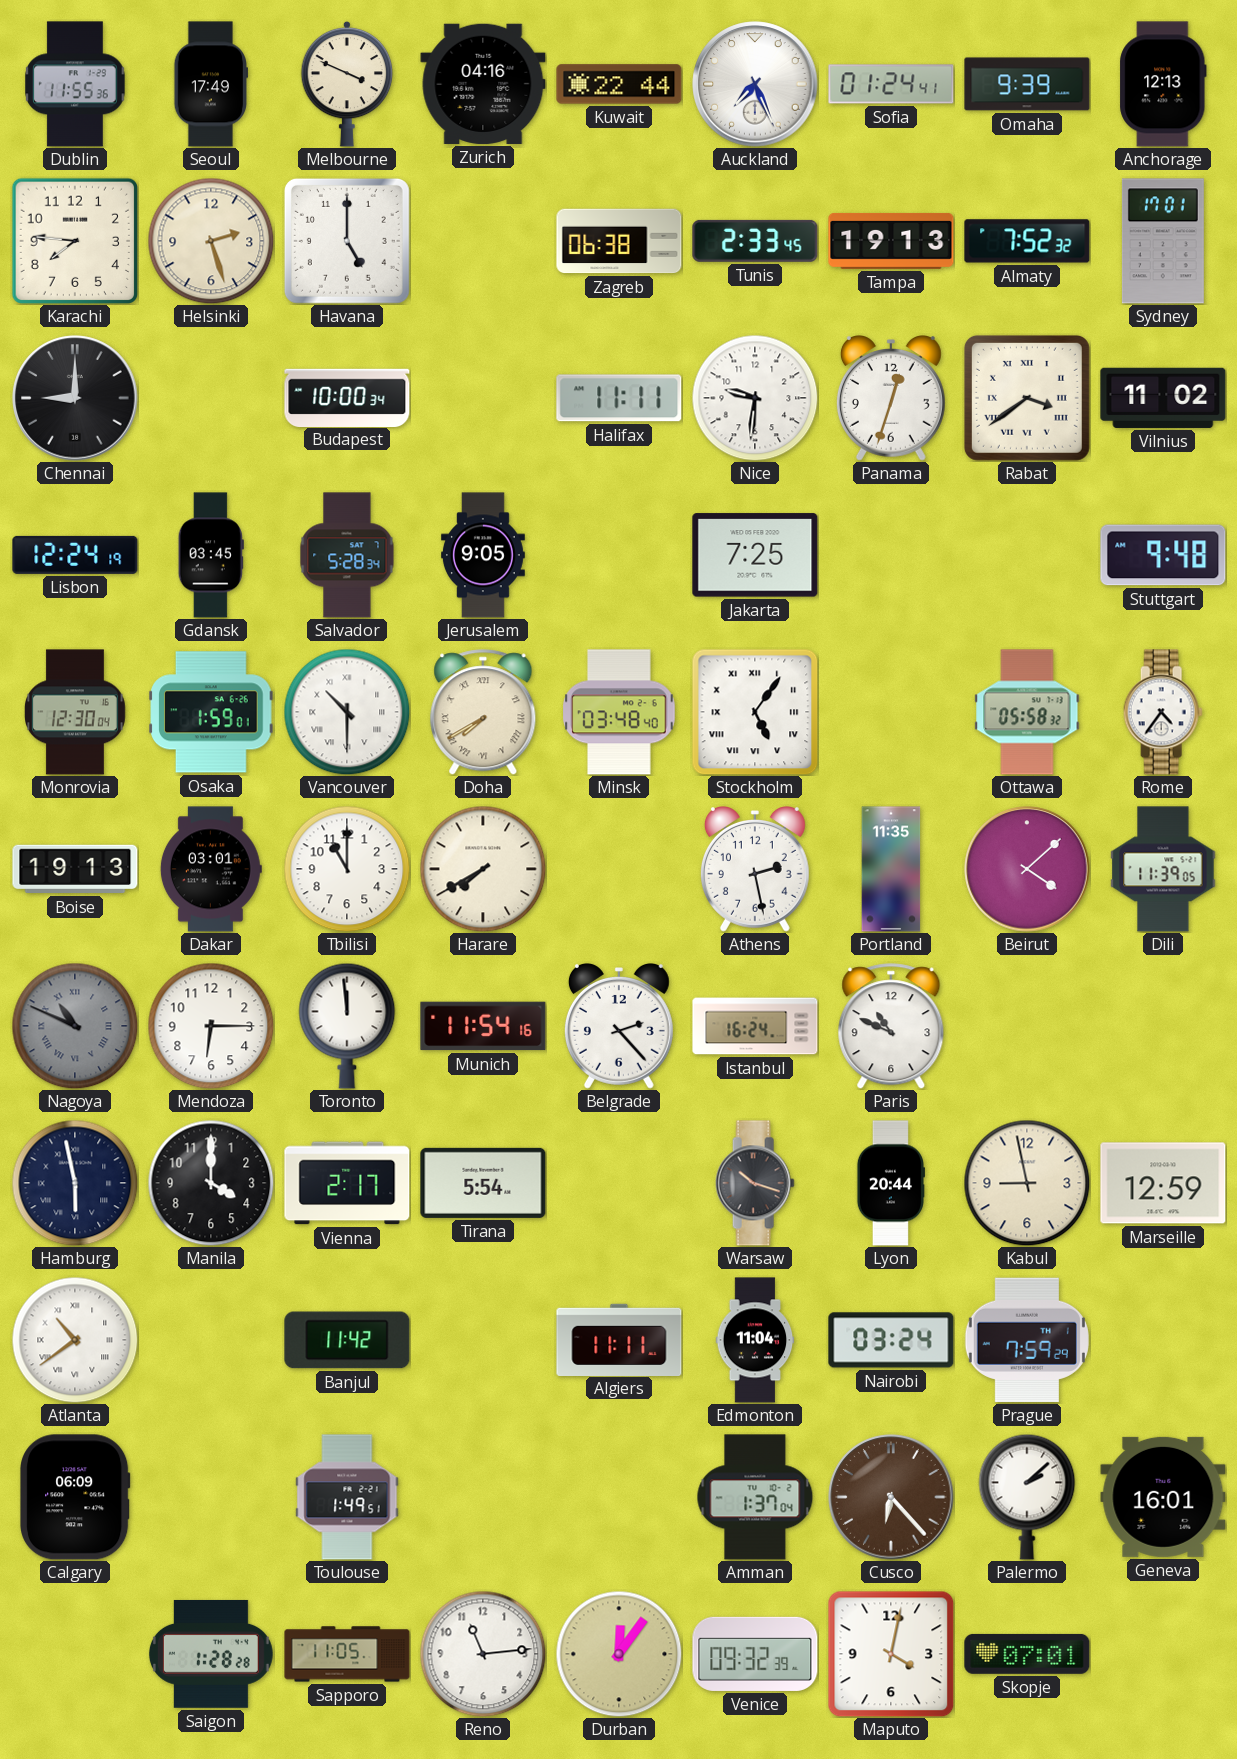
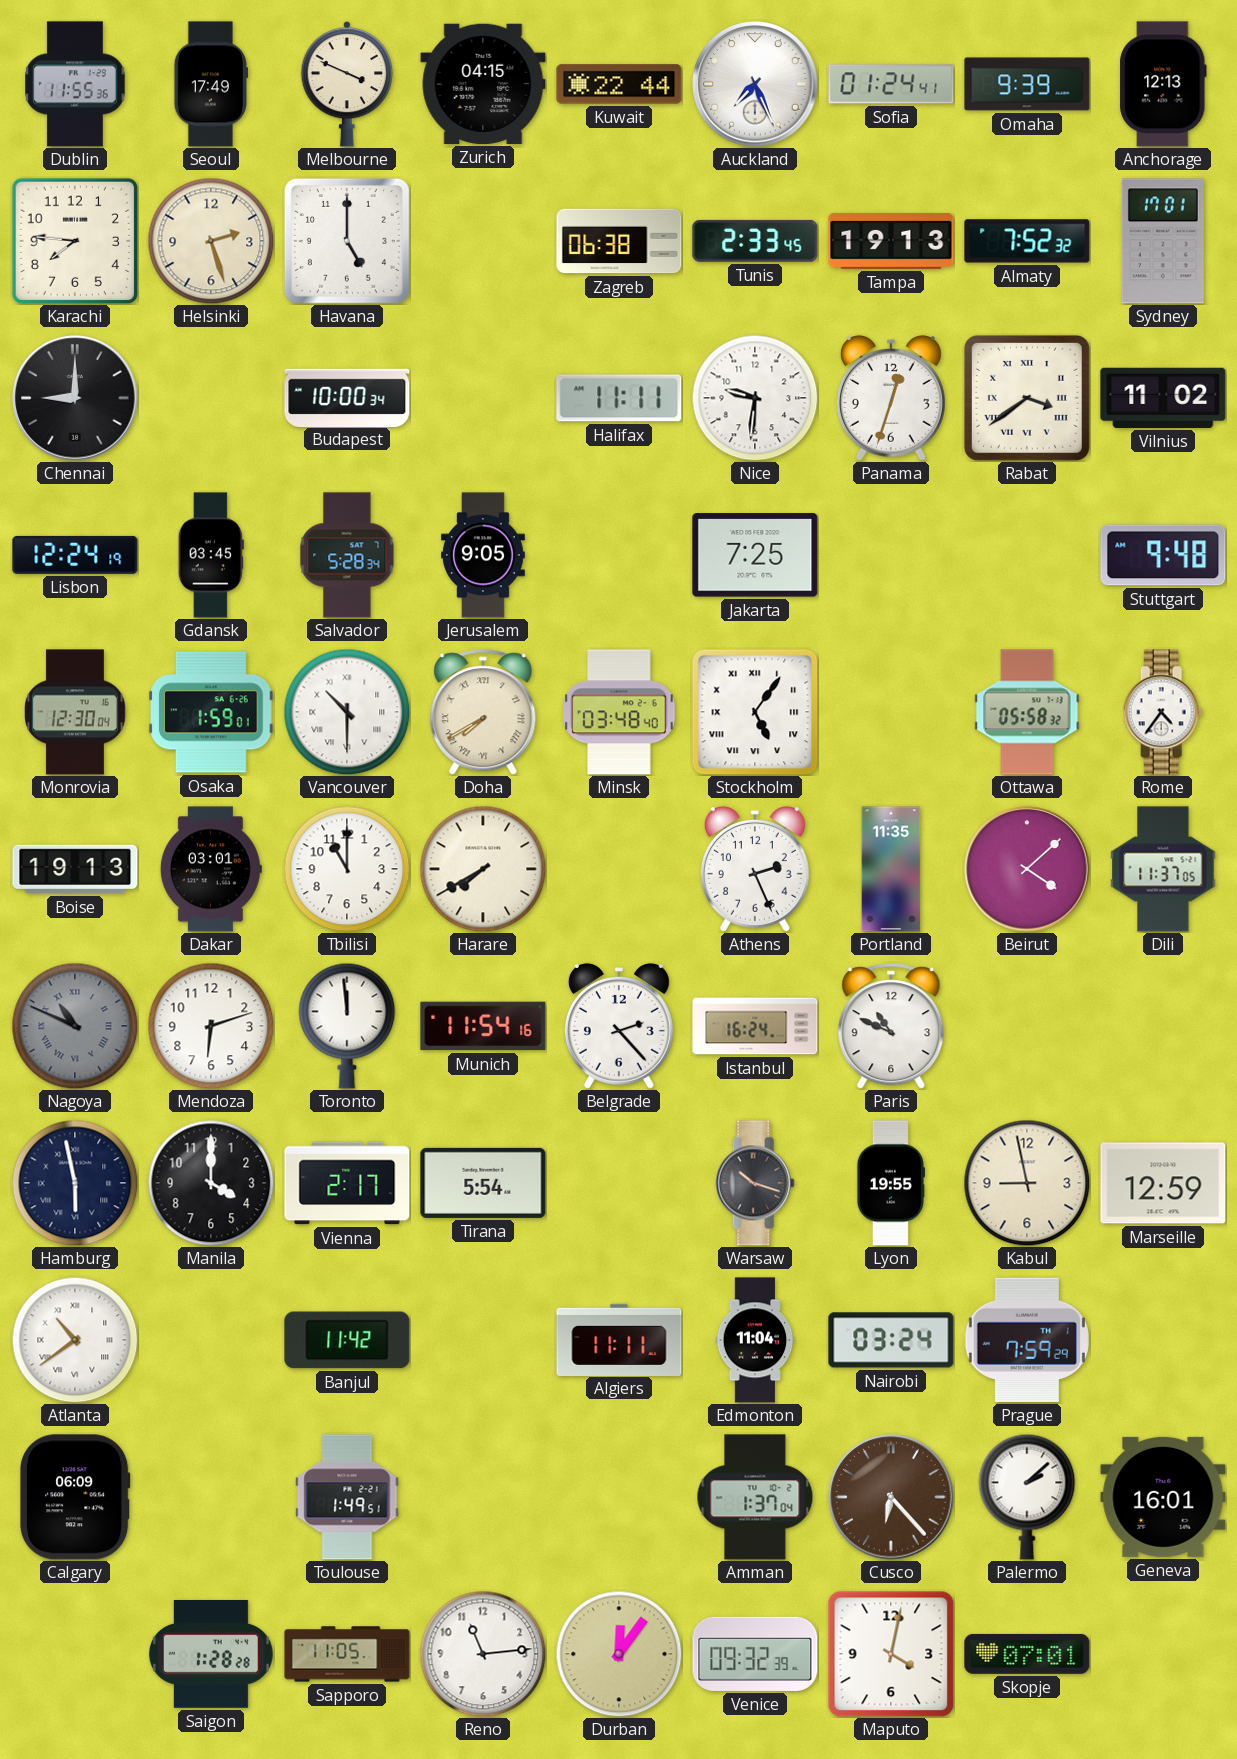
Zurich: 04:16 -> 04:15 (483, 84)
Athens: 2:28 -> 2:26 (755, 870)
Dili: 11:39 -> 11:37 (1163, 869)
Mendoza: 6:15 -> 6:12 (211, 1026)
Lyon: 20:44 -> 19:55 (890, 1183)
